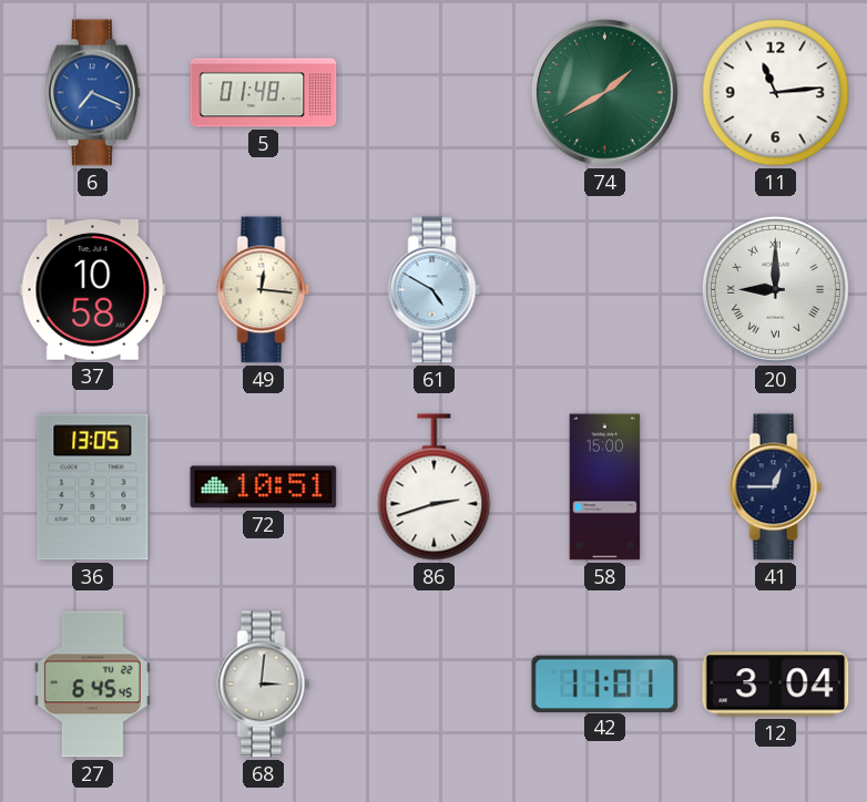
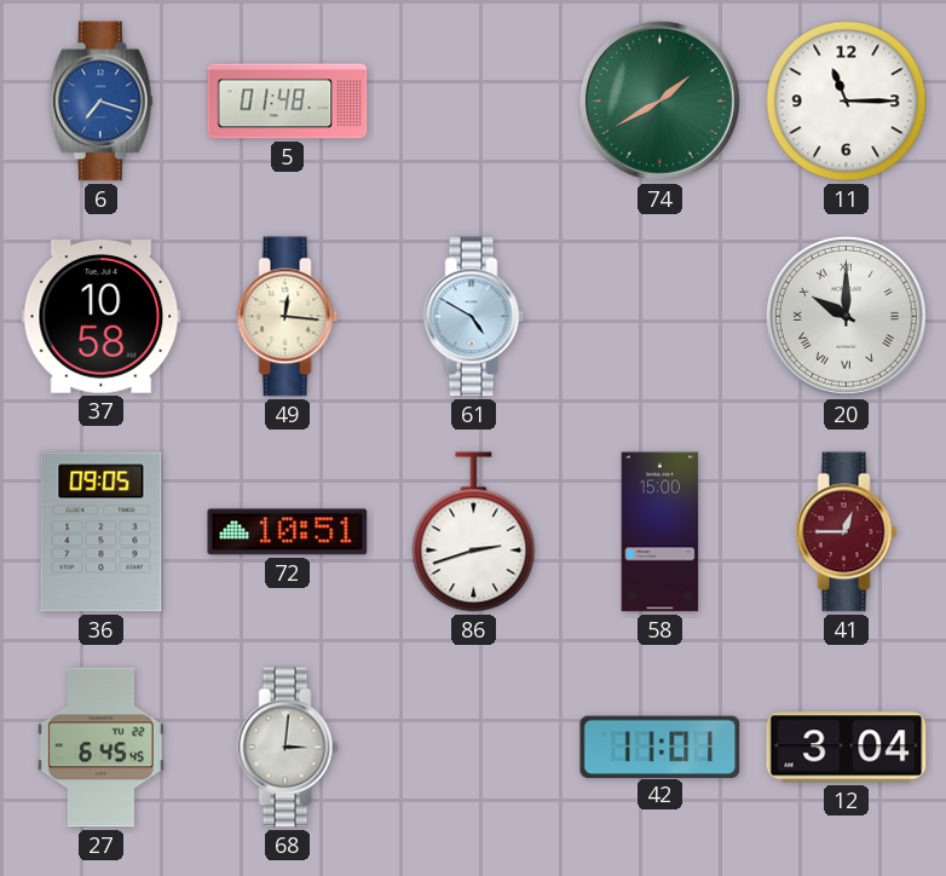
6: 7:19 -> 7:18 (100, 102)
11: 11:14 -> 11:15 (847, 102)
20: 9:00 -> 10:00 (846, 316)
36: 13:05 -> 09:05 (102, 532)
41 dial: navy -> burgundy (847, 532)
